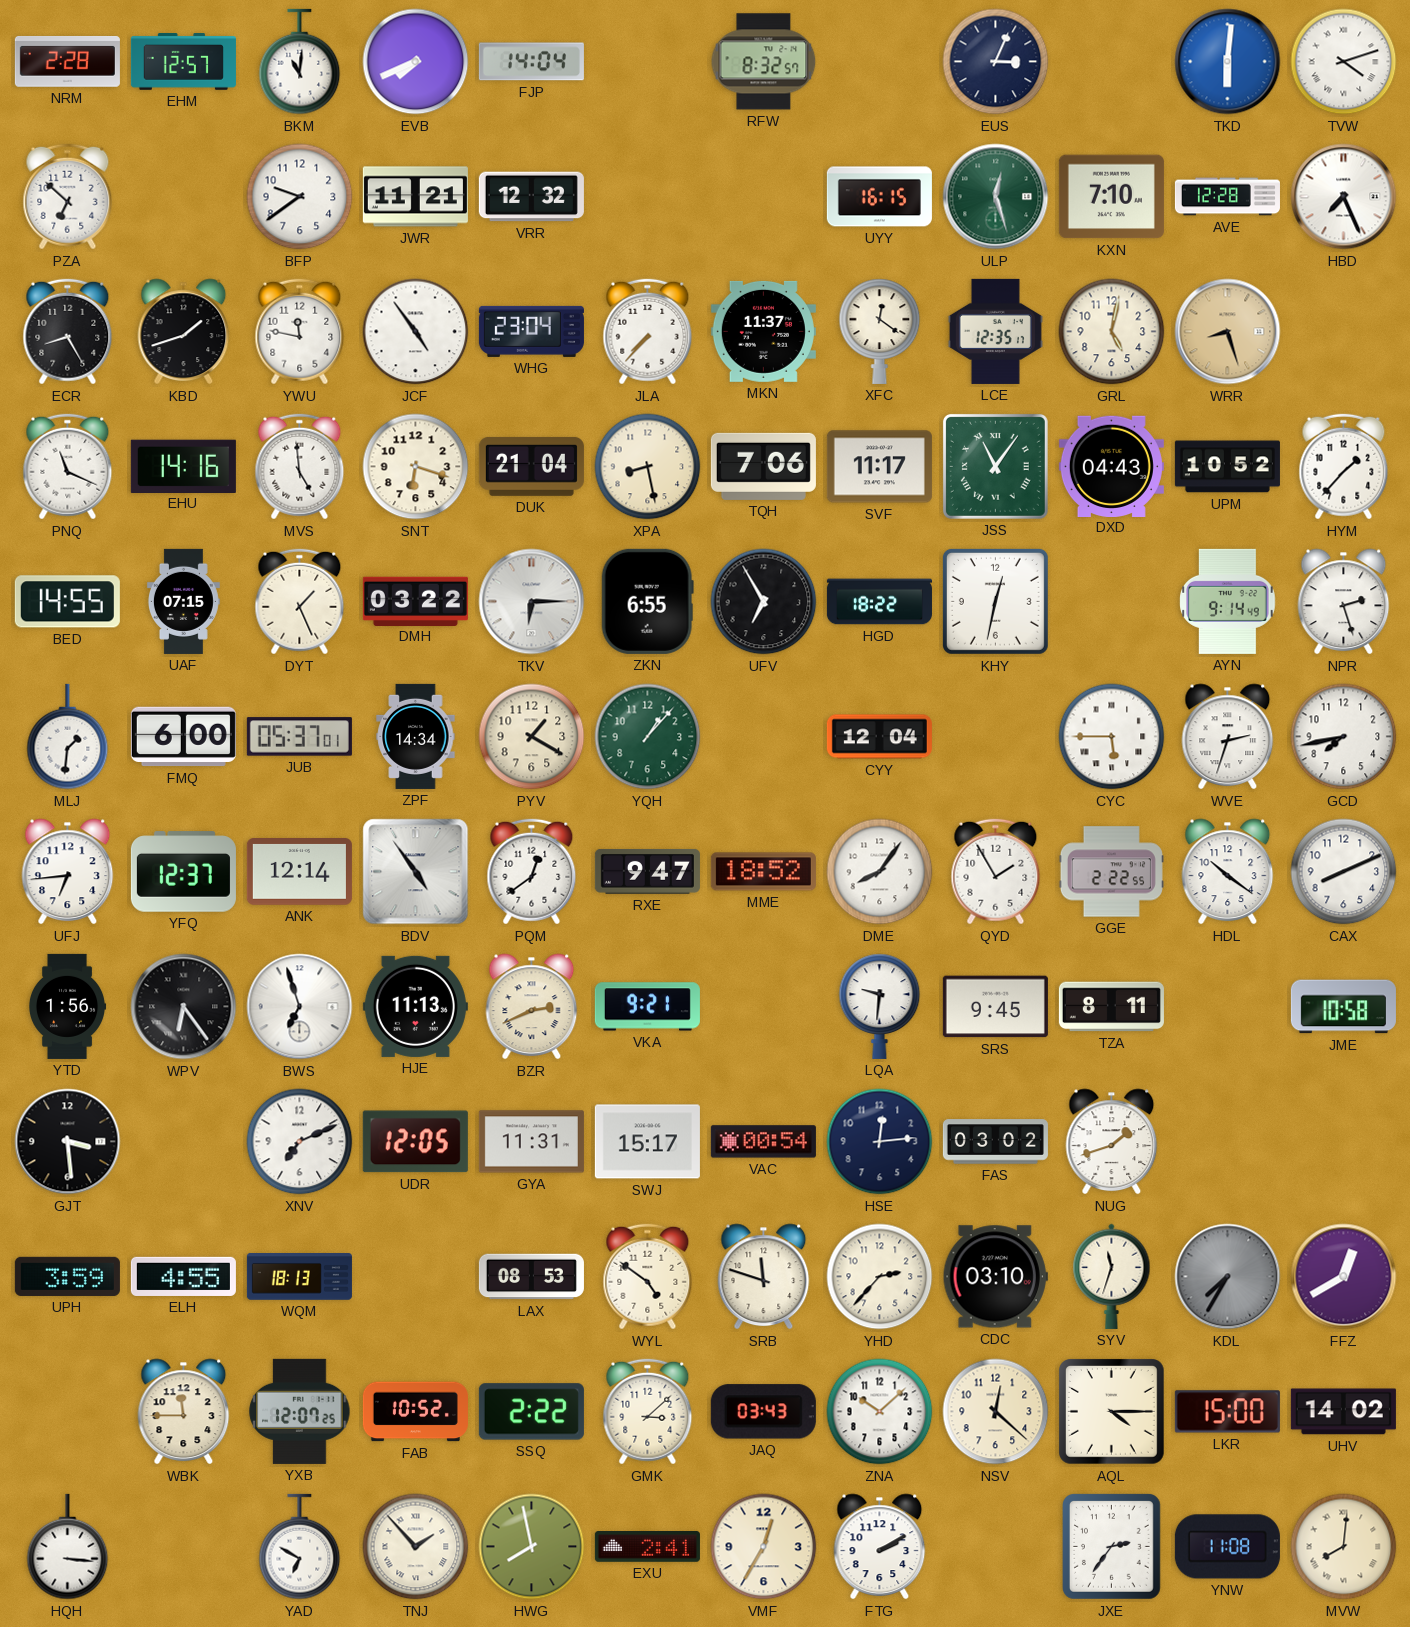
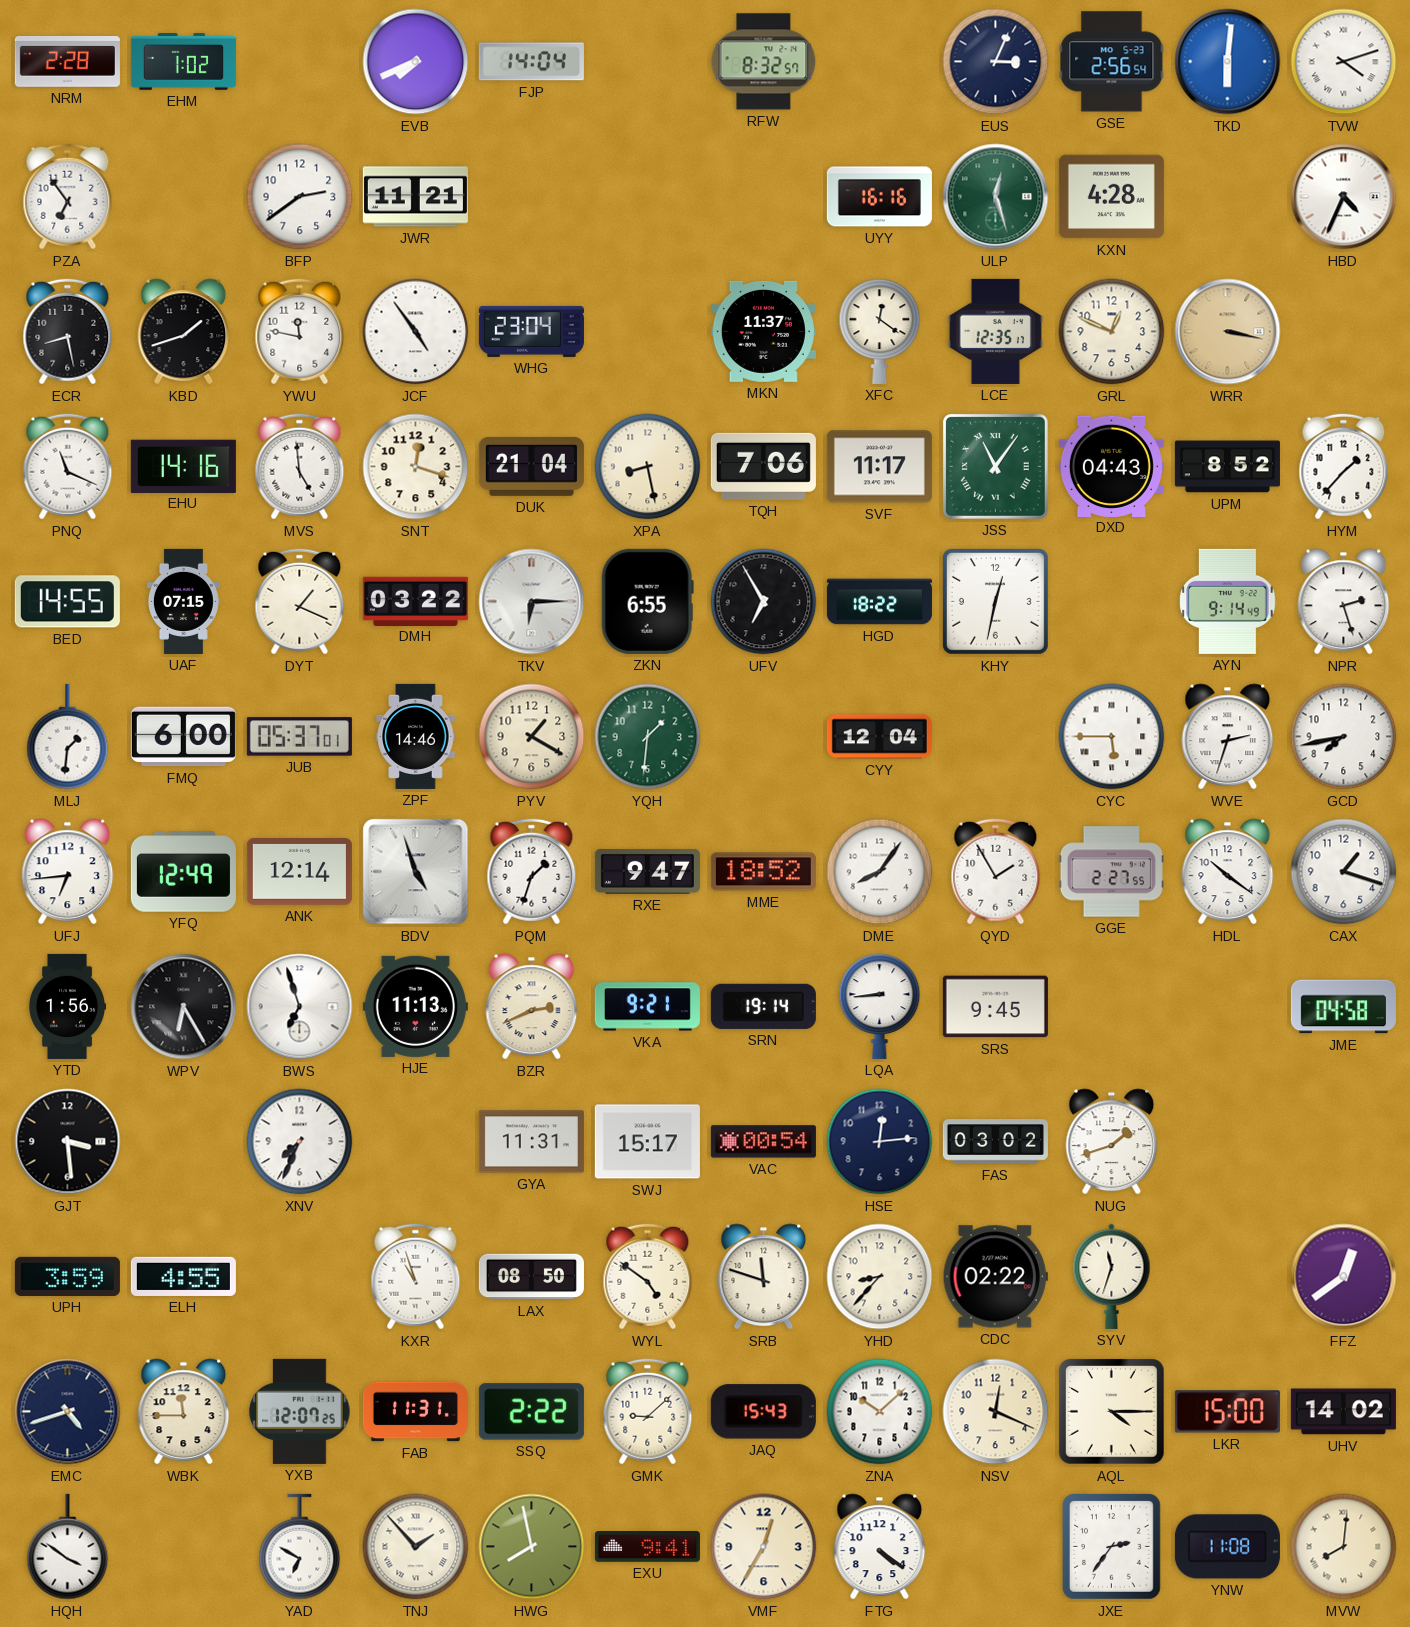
EHM: 12:57 -> 1:02 (183, 62)
BKM: 11:01 -> none (300, 62)
GSE: none -> 2:56 (1112, 62)
PZA: 6:52 -> 6:54 (68, 197)
BFP: 9:39 -> 2:39 (300, 197)
VRR: 12:32 -> none (531, 197)
UYY: 16:15 -> 16:16 (879, 197)
KXN: 7:10 -> 4:28 (1111, 197)
AVE: 12:28 -> none (1227, 197)
HBD: 7:26 -> 4:34 (1344, 197)
ECR: 8:25 -> 8:28 (68, 332)
JLA: 7:37 -> none (648, 332)
GRL: 5:02 -> 12:49 (1112, 332)
WRR: 8:27 -> 3:17 (1228, 332)
SNT: 6:18 -> 12:18 (416, 467)
UPM: 10:52 -> 8:52 (1227, 467)
DYT: 1:26 -> 1:19 (300, 602)
ZPF: 14:34 -> 14:46 (416, 736)
YQH: 1:07 -> 1:31 (648, 737)
YFQ: 12:37 -> 12:49 (183, 872)
BDV: 4:54 -> 4:57 (416, 872)
PQM: 12:39 -> 1:33 (532, 872)
GGE: 2:22 -> 2:27 (1111, 872)
CAX: 8:11 -> 1:18 (1344, 872)
WPV: 6:24 -> 6:25 (184, 1007)
SRN: none -> 19:14 (763, 1006)
LQA: 9:31 -> 8:44 (880, 1006)
TZA: 8:11 -> none (1111, 1007)
JME: 10:58 -> 04:58 (1343, 1007)
XNV: 7:11 -> 7:34 (300, 1142)
UDR: 12:05 -> none (415, 1142)
WQM: 18:13 -> none (299, 1277)
KXR: none -> 10:57 (416, 1277)
LAX: 08:53 -> 08:50 (531, 1277)
YHD: 2:37 -> 8:37 (880, 1277)
CDC: 03:10 -> 02:22 (995, 1277)
KDL: 7:35 -> none (1228, 1277)
FFZ: 12:40 -> 12:39 (1344, 1277)
EMC: none -> 4:42 (68, 1412)
FAB: 10:52 -> 11:31 (415, 1412)
GMK: 3:08 -> 9:08 (648, 1412)
JAQ: 03:43 -> 15:43 (763, 1412)
NSV: 12:22 -> 12:19 (996, 1412)
HQH: 3:16 -> 3:51 (68, 1547)
EXU: 2:41 -> 9:41 (647, 1547)
FTG: 2:10 -> 4:21 (880, 1547)
